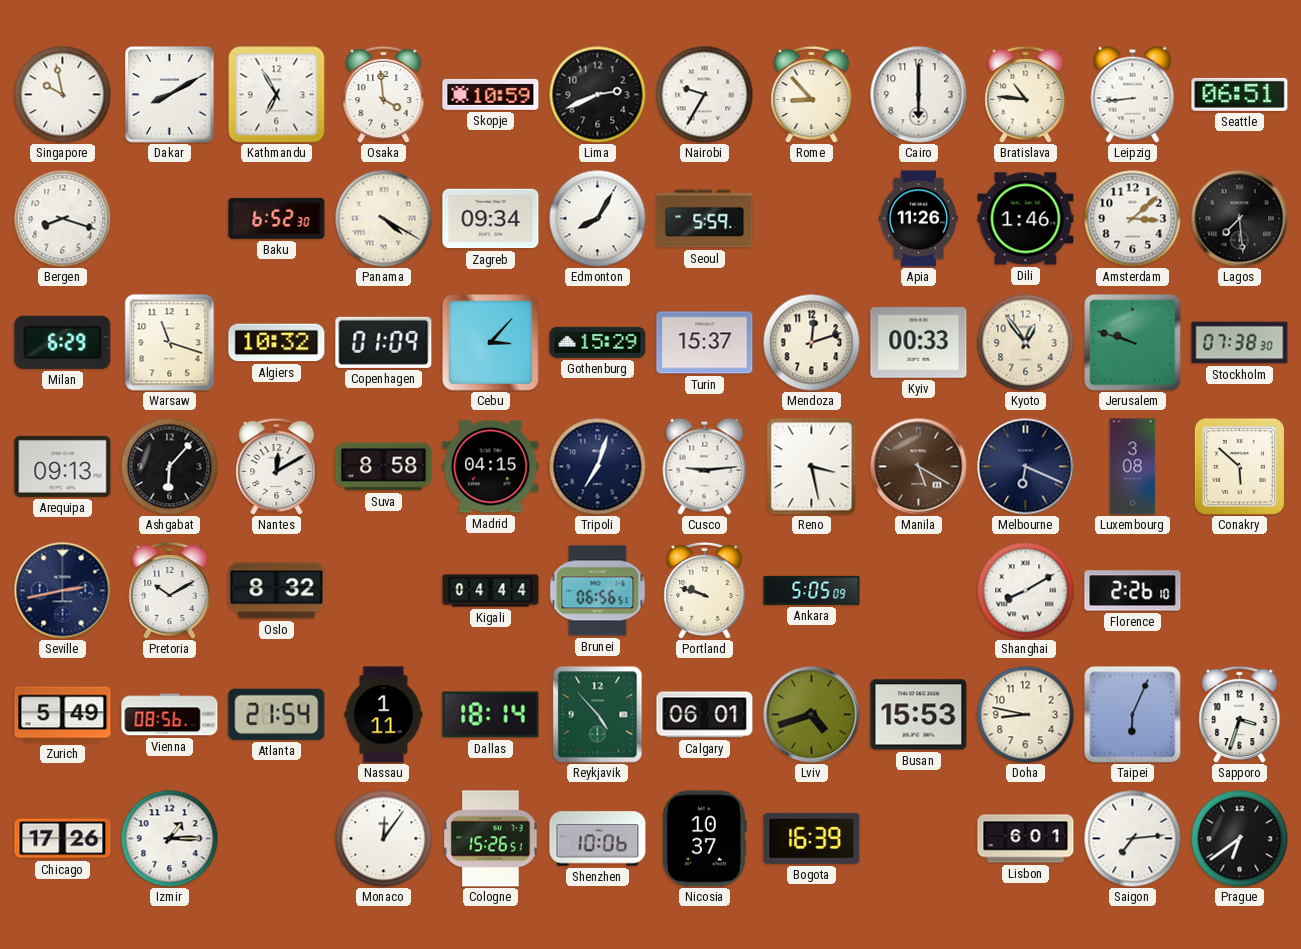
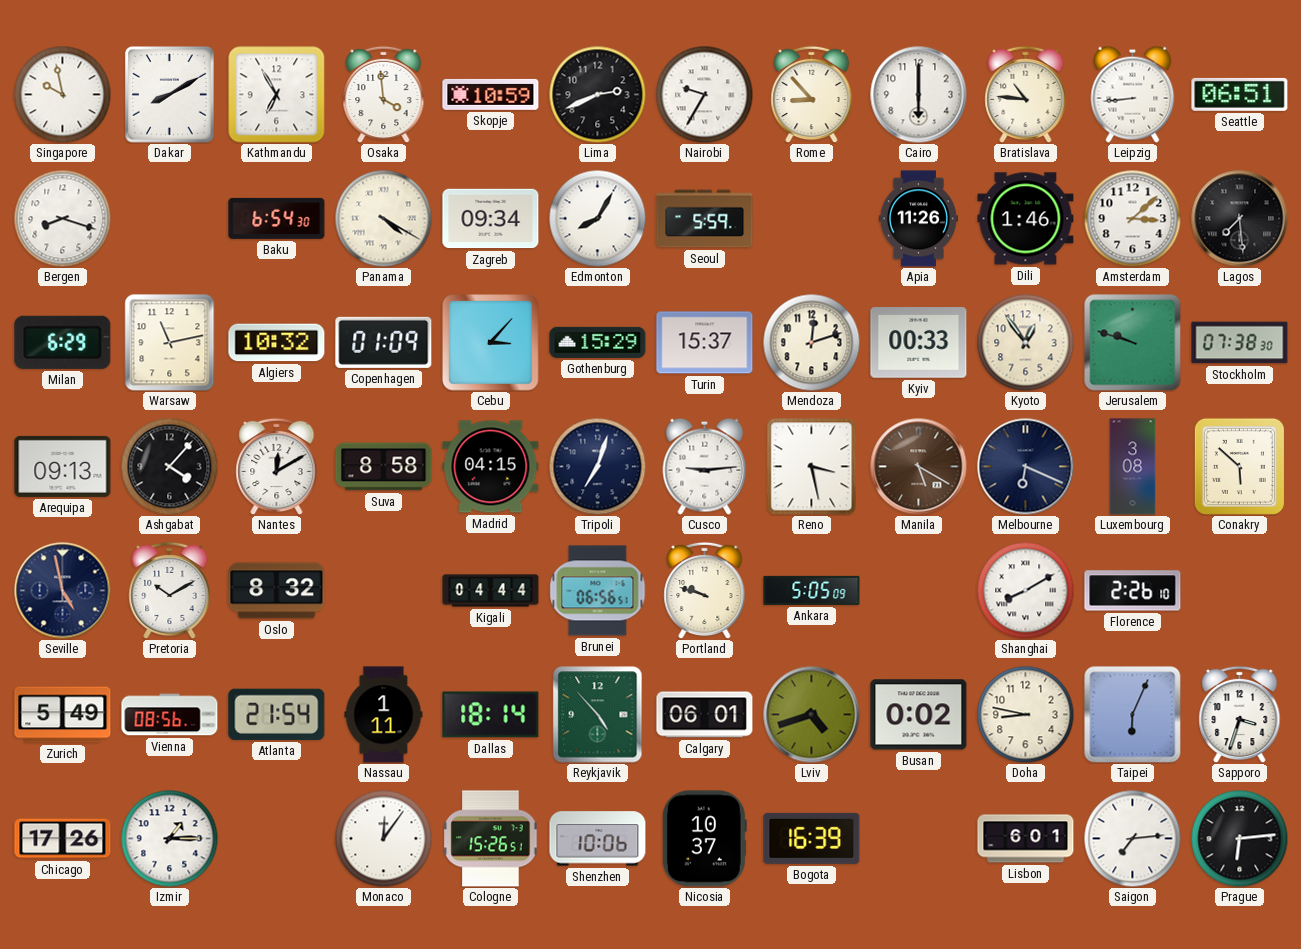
Baku: 6:52 -> 6:54 (277, 218)
Warsaw: 11:18 -> 11:13 (170, 343)
Ashgabat: 6:07 -> 4:07 (169, 466)
Seville: 2:43 -> 4:58 (63, 591)
Busan: 15:53 -> 0:02 (919, 715)
Prague: 6:39 -> 6:14 (1239, 838)
